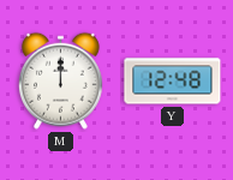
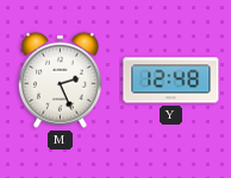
M: 12:00 -> 2:26 (60, 80)
